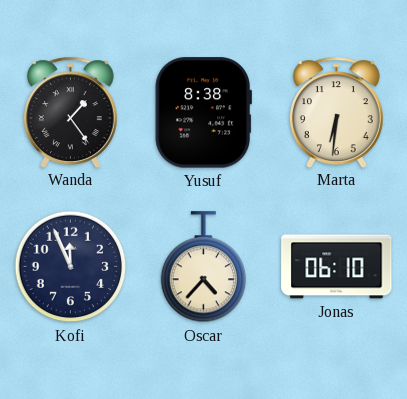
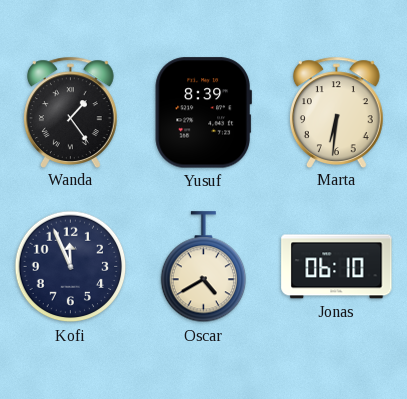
Yusuf: 8:38 -> 8:39 (203, 113)
Oscar: 4:37 -> 4:40 (203, 267)
